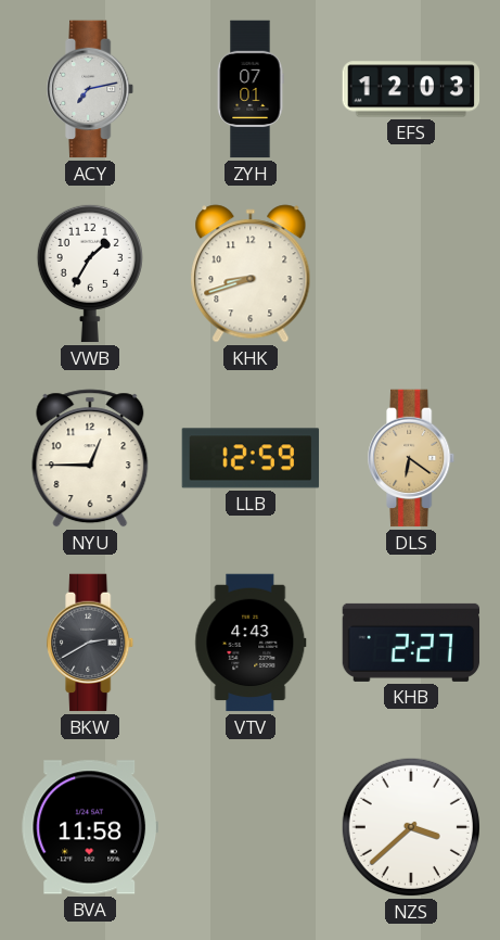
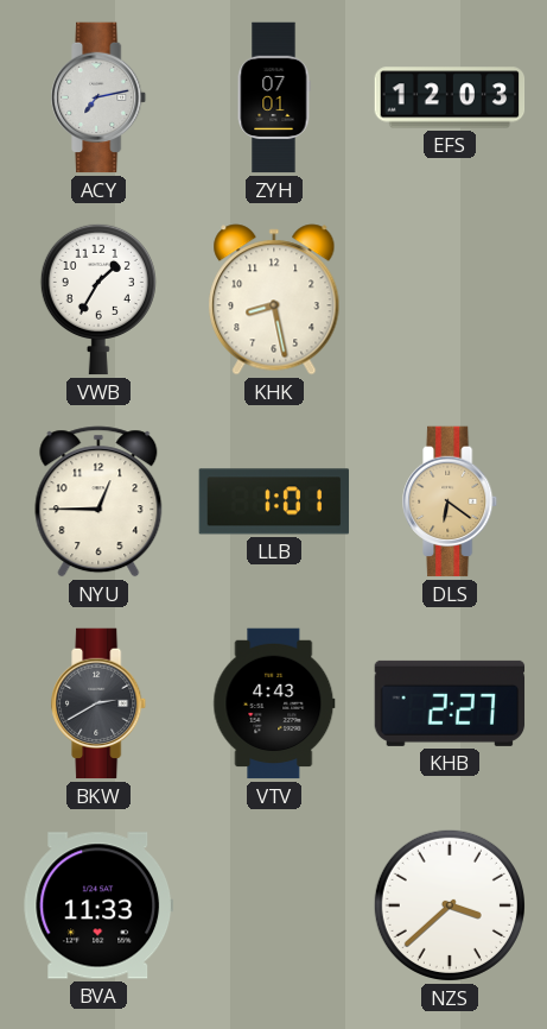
KHK: 8:42 -> 8:28 (274, 299)
LLB: 12:59 -> 1:01 (274, 501)
BVA: 11:58 -> 11:33 (98, 905)
